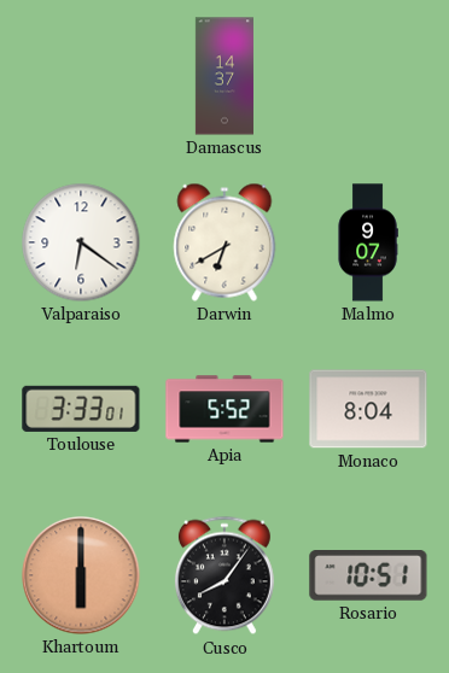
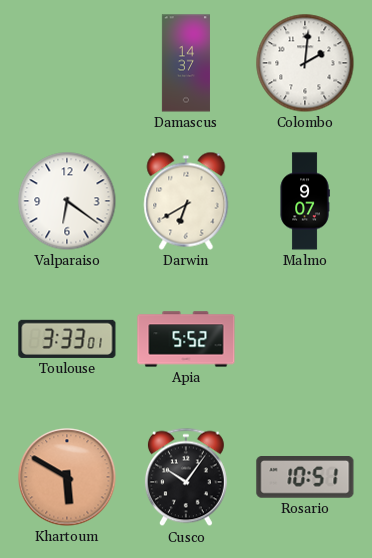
Colombo: none -> 2:01 (305, 63)
Monaco: 8:04 -> none (368, 409)
Khartoum: 6:00 -> 5:50 (67, 477)
Cusco: 8:06 -> 10:06 (186, 477)
